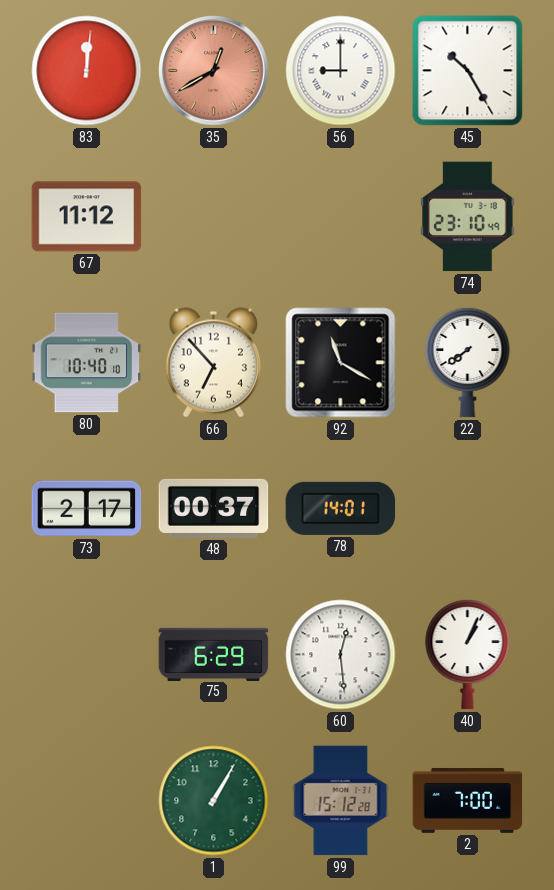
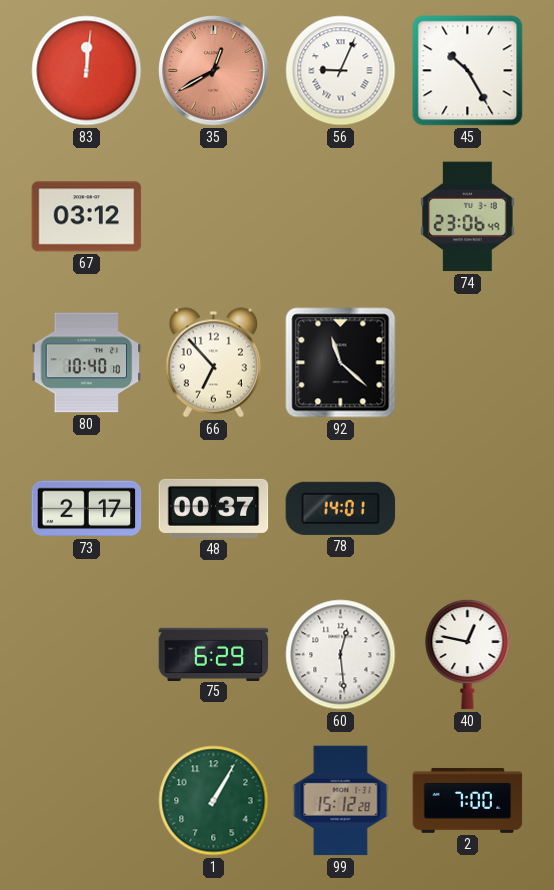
56: 9:00 -> 9:04 (341, 71)
67: 11:12 -> 03:12 (87, 217)
74: 23:10 -> 23:06 (468, 217)
92: 11:20 -> 11:22 (341, 363)
22: 7:39 -> none (468, 362)
40: 1:04 -> 12:47 (468, 654)
